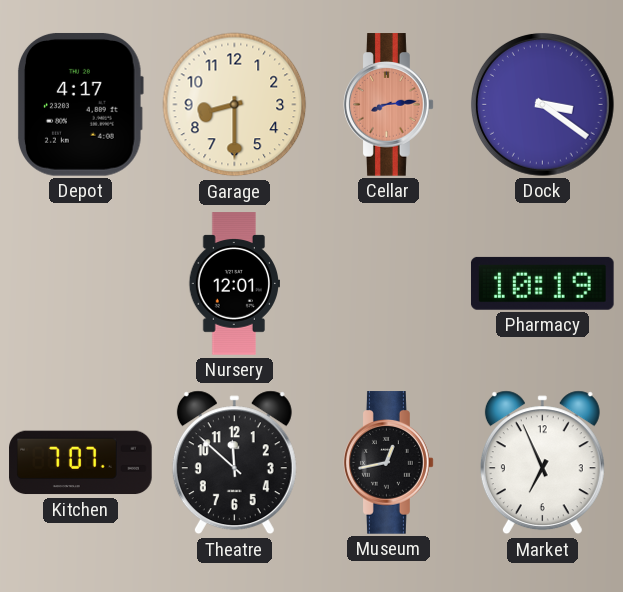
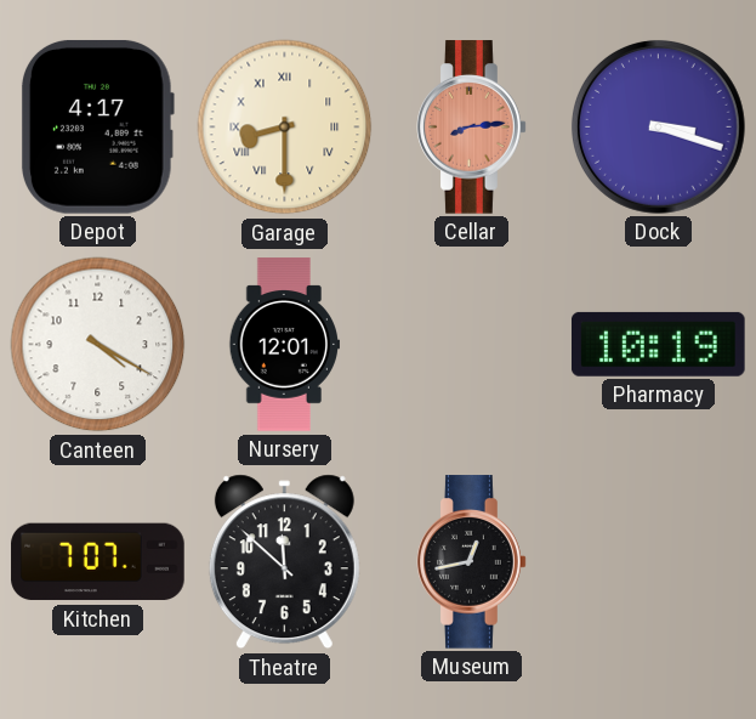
Garage numerals: Arabic -> Roman (285, 128)
Dock: 3:21 -> 3:18 (658, 126)
Canteen: none -> 4:20 (98, 345)
Market: 6:56 -> none (542, 463)
